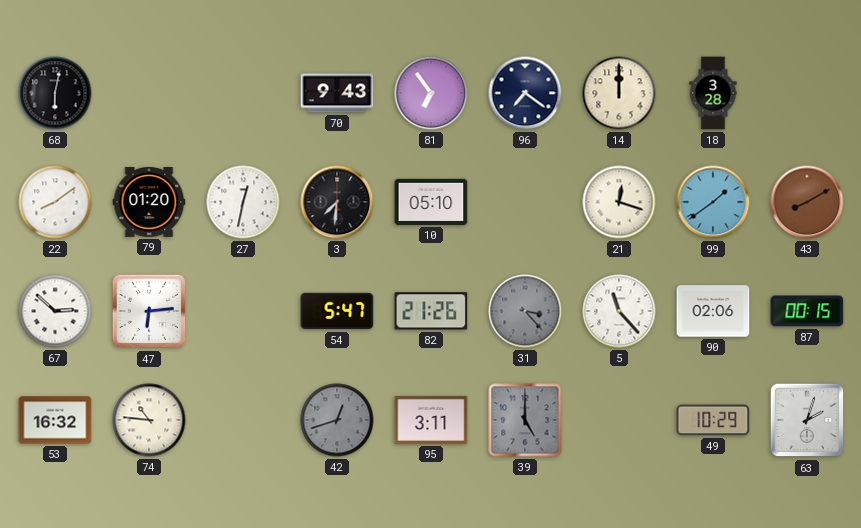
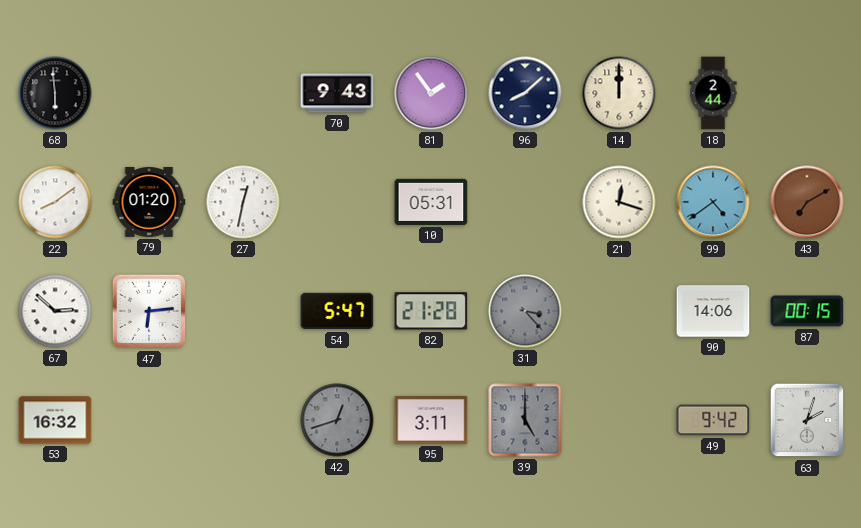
68: 6:02 -> 5:59 (55, 93)
81: 6:54 -> 1:54 (431, 93)
96: 7:21 -> 8:08 (525, 93)
18: 3:28 -> 2:44 (713, 93)
3: 7:31 -> none (337, 202)
10: 05:10 -> 05:31 (431, 202)
99: 1:39 -> 4:39 (713, 202)
43: 8:10 -> 7:10 (807, 202)
82: 21:26 -> 21:28 (431, 311)
5: 11:23 -> none (619, 311)
90: 02:06 -> 14:06 (713, 311)
74: 10:46 -> none (149, 420)
49: 10:29 -> 9:42 (713, 420)
